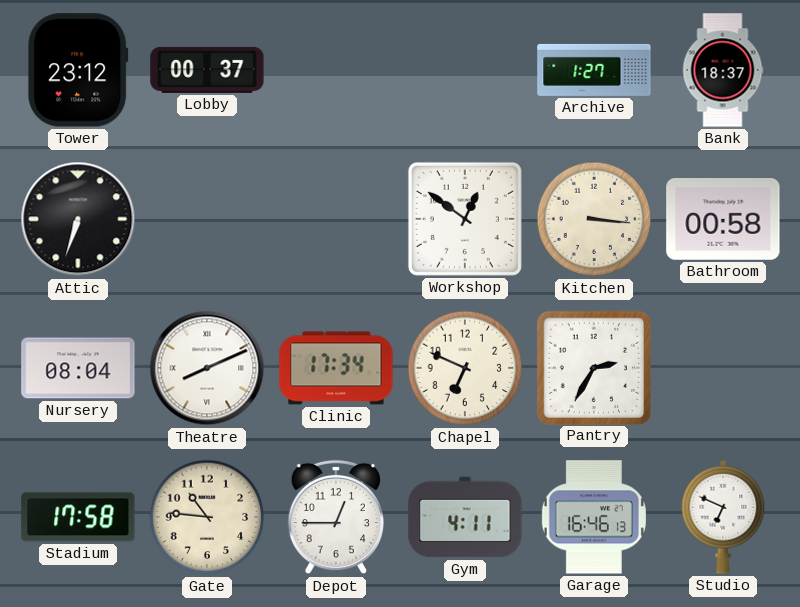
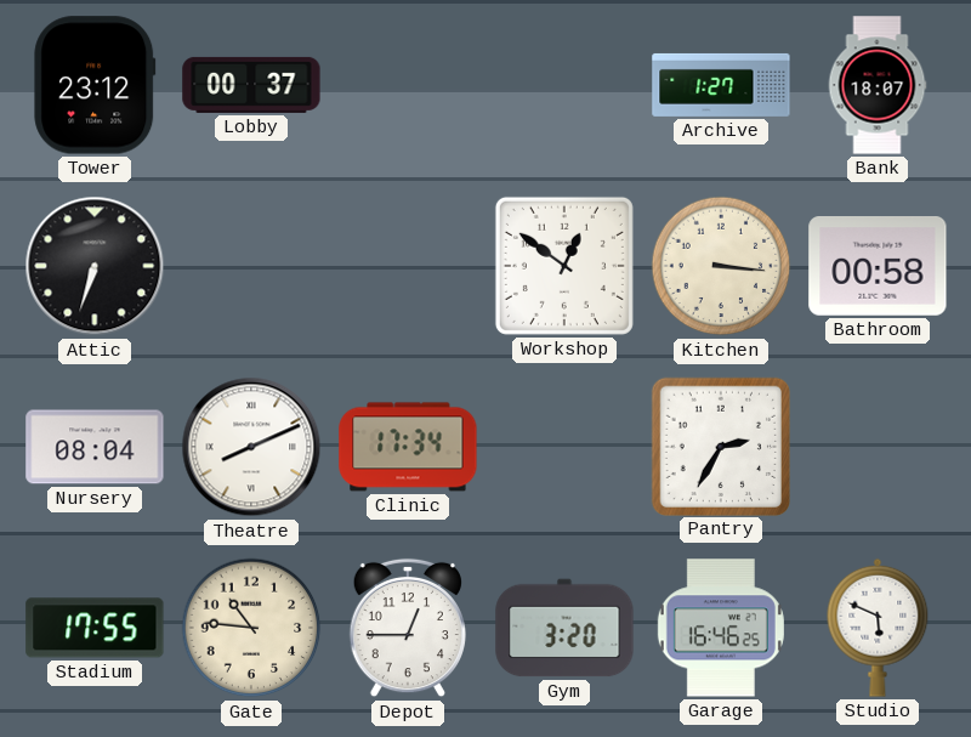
Bank: 18:37 -> 18:07 (878, 85)
Chapel: 6:49 -> none (465, 368)
Stadium: 17:58 -> 17:55 (95, 628)
Gym: 4:11 -> 3:20 (564, 628)
Garage: 16:46:13 -> 16:46:25 (721, 628)
Studio: 6:49 -> 5:49 (878, 628)
